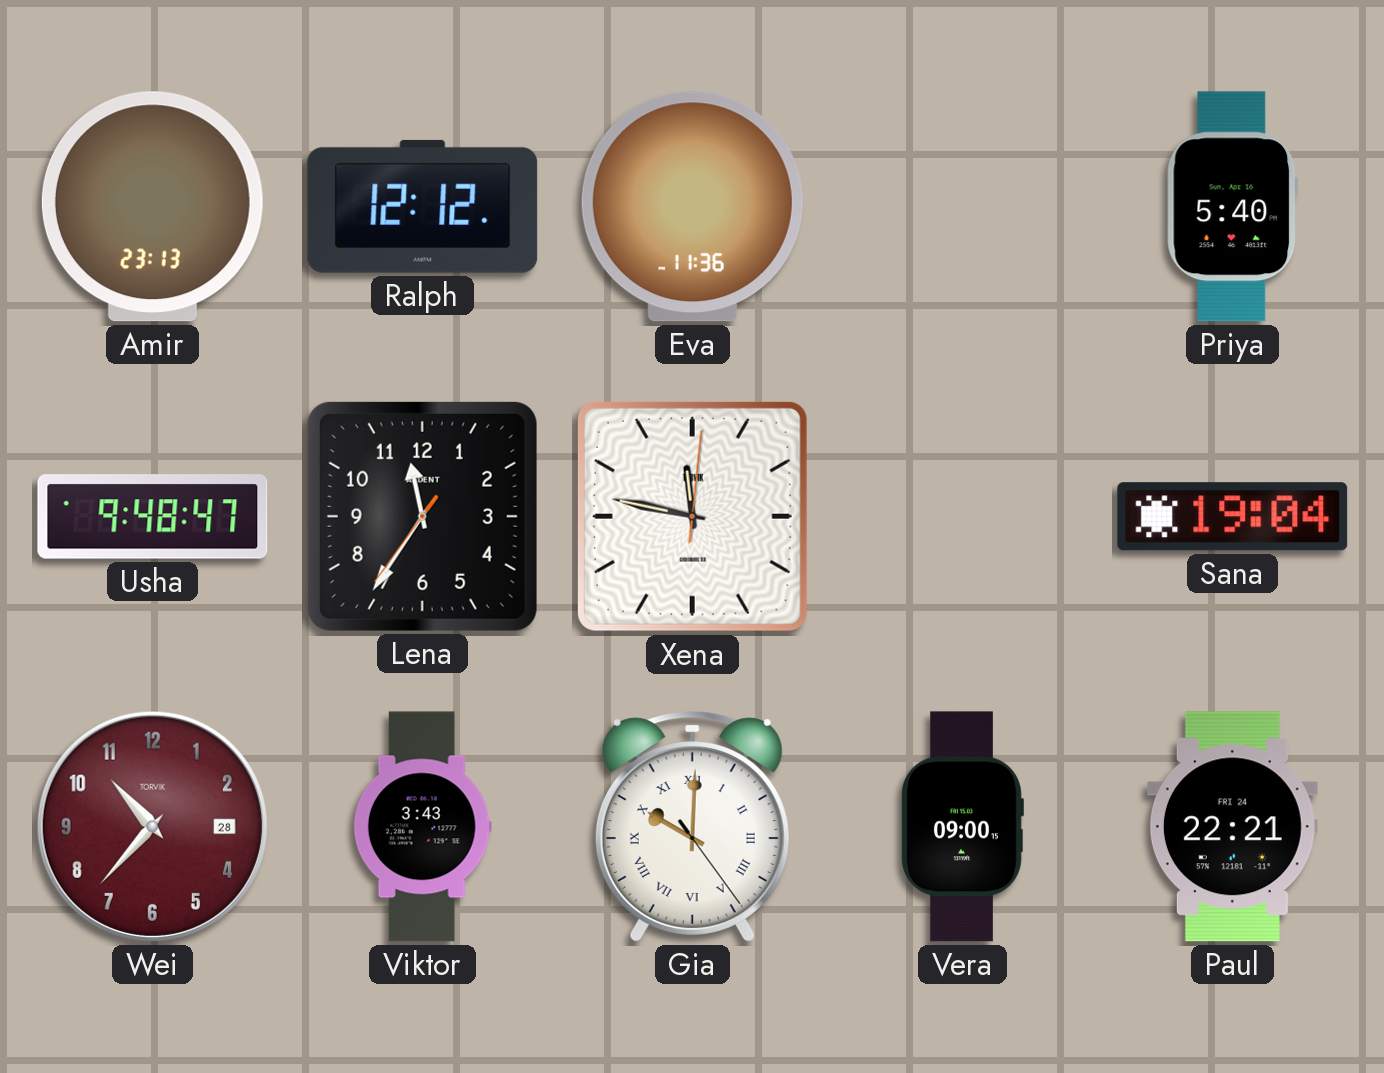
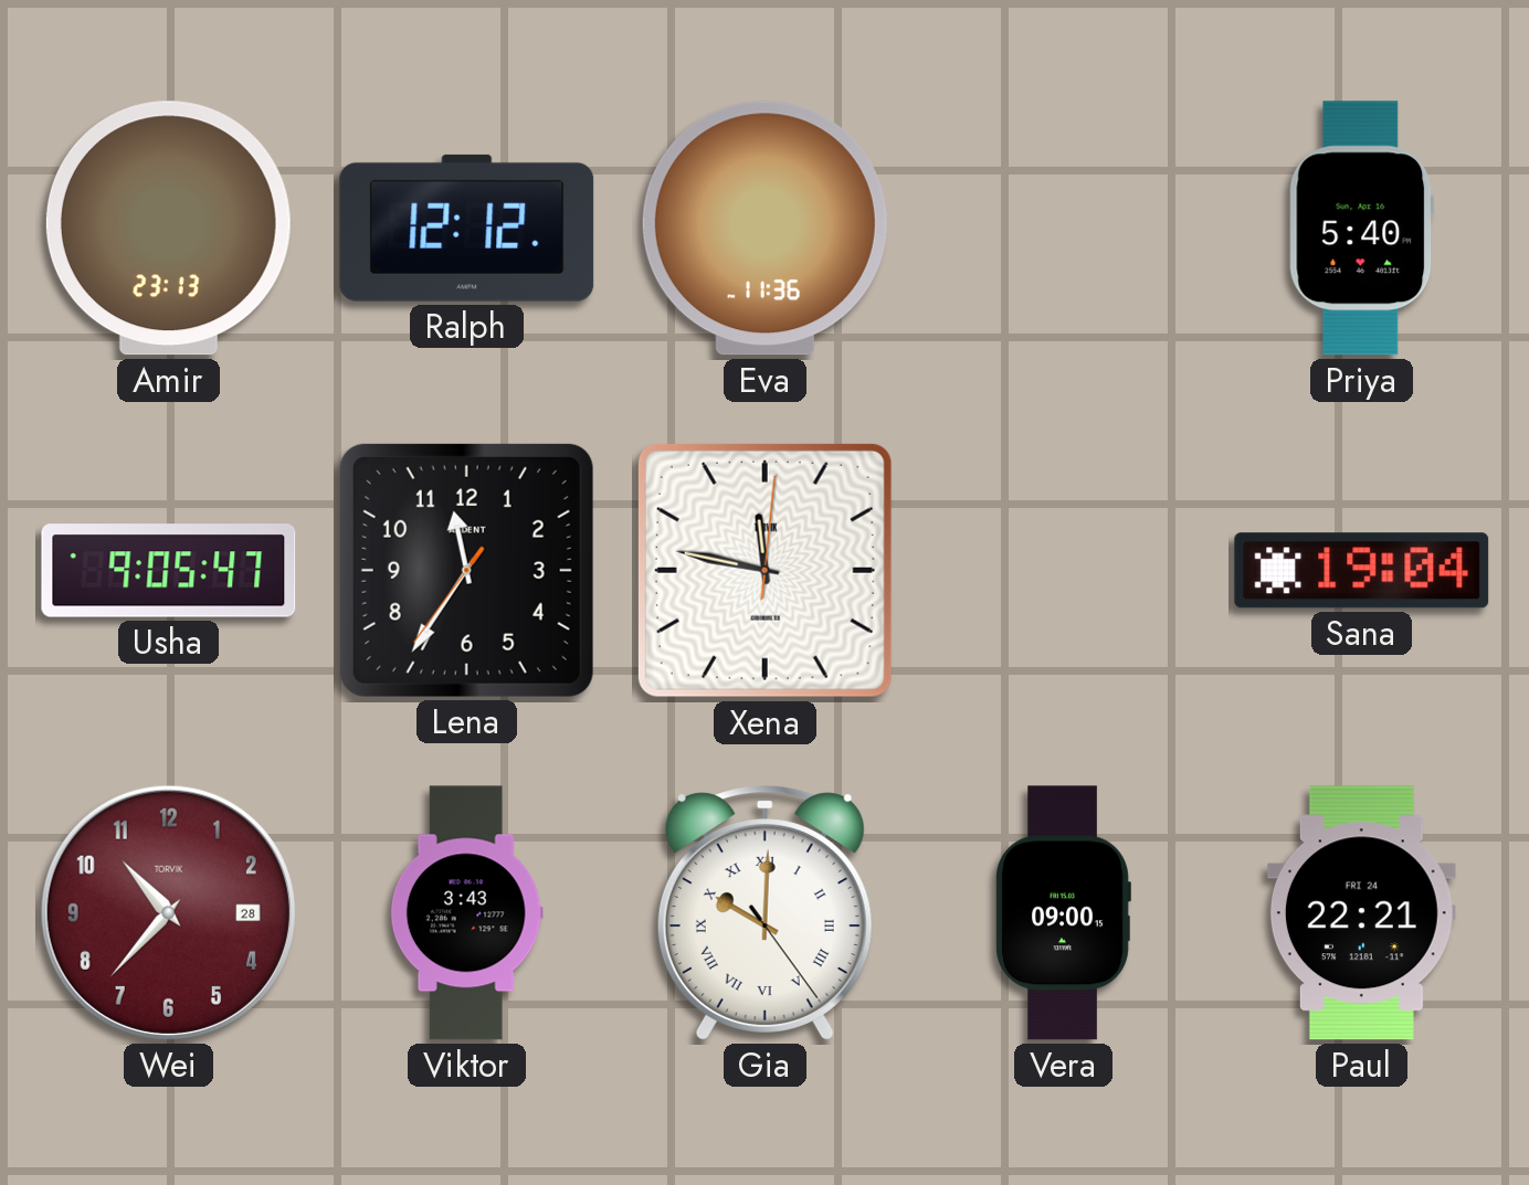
Usha: 9:48 -> 9:05 (169, 571)
